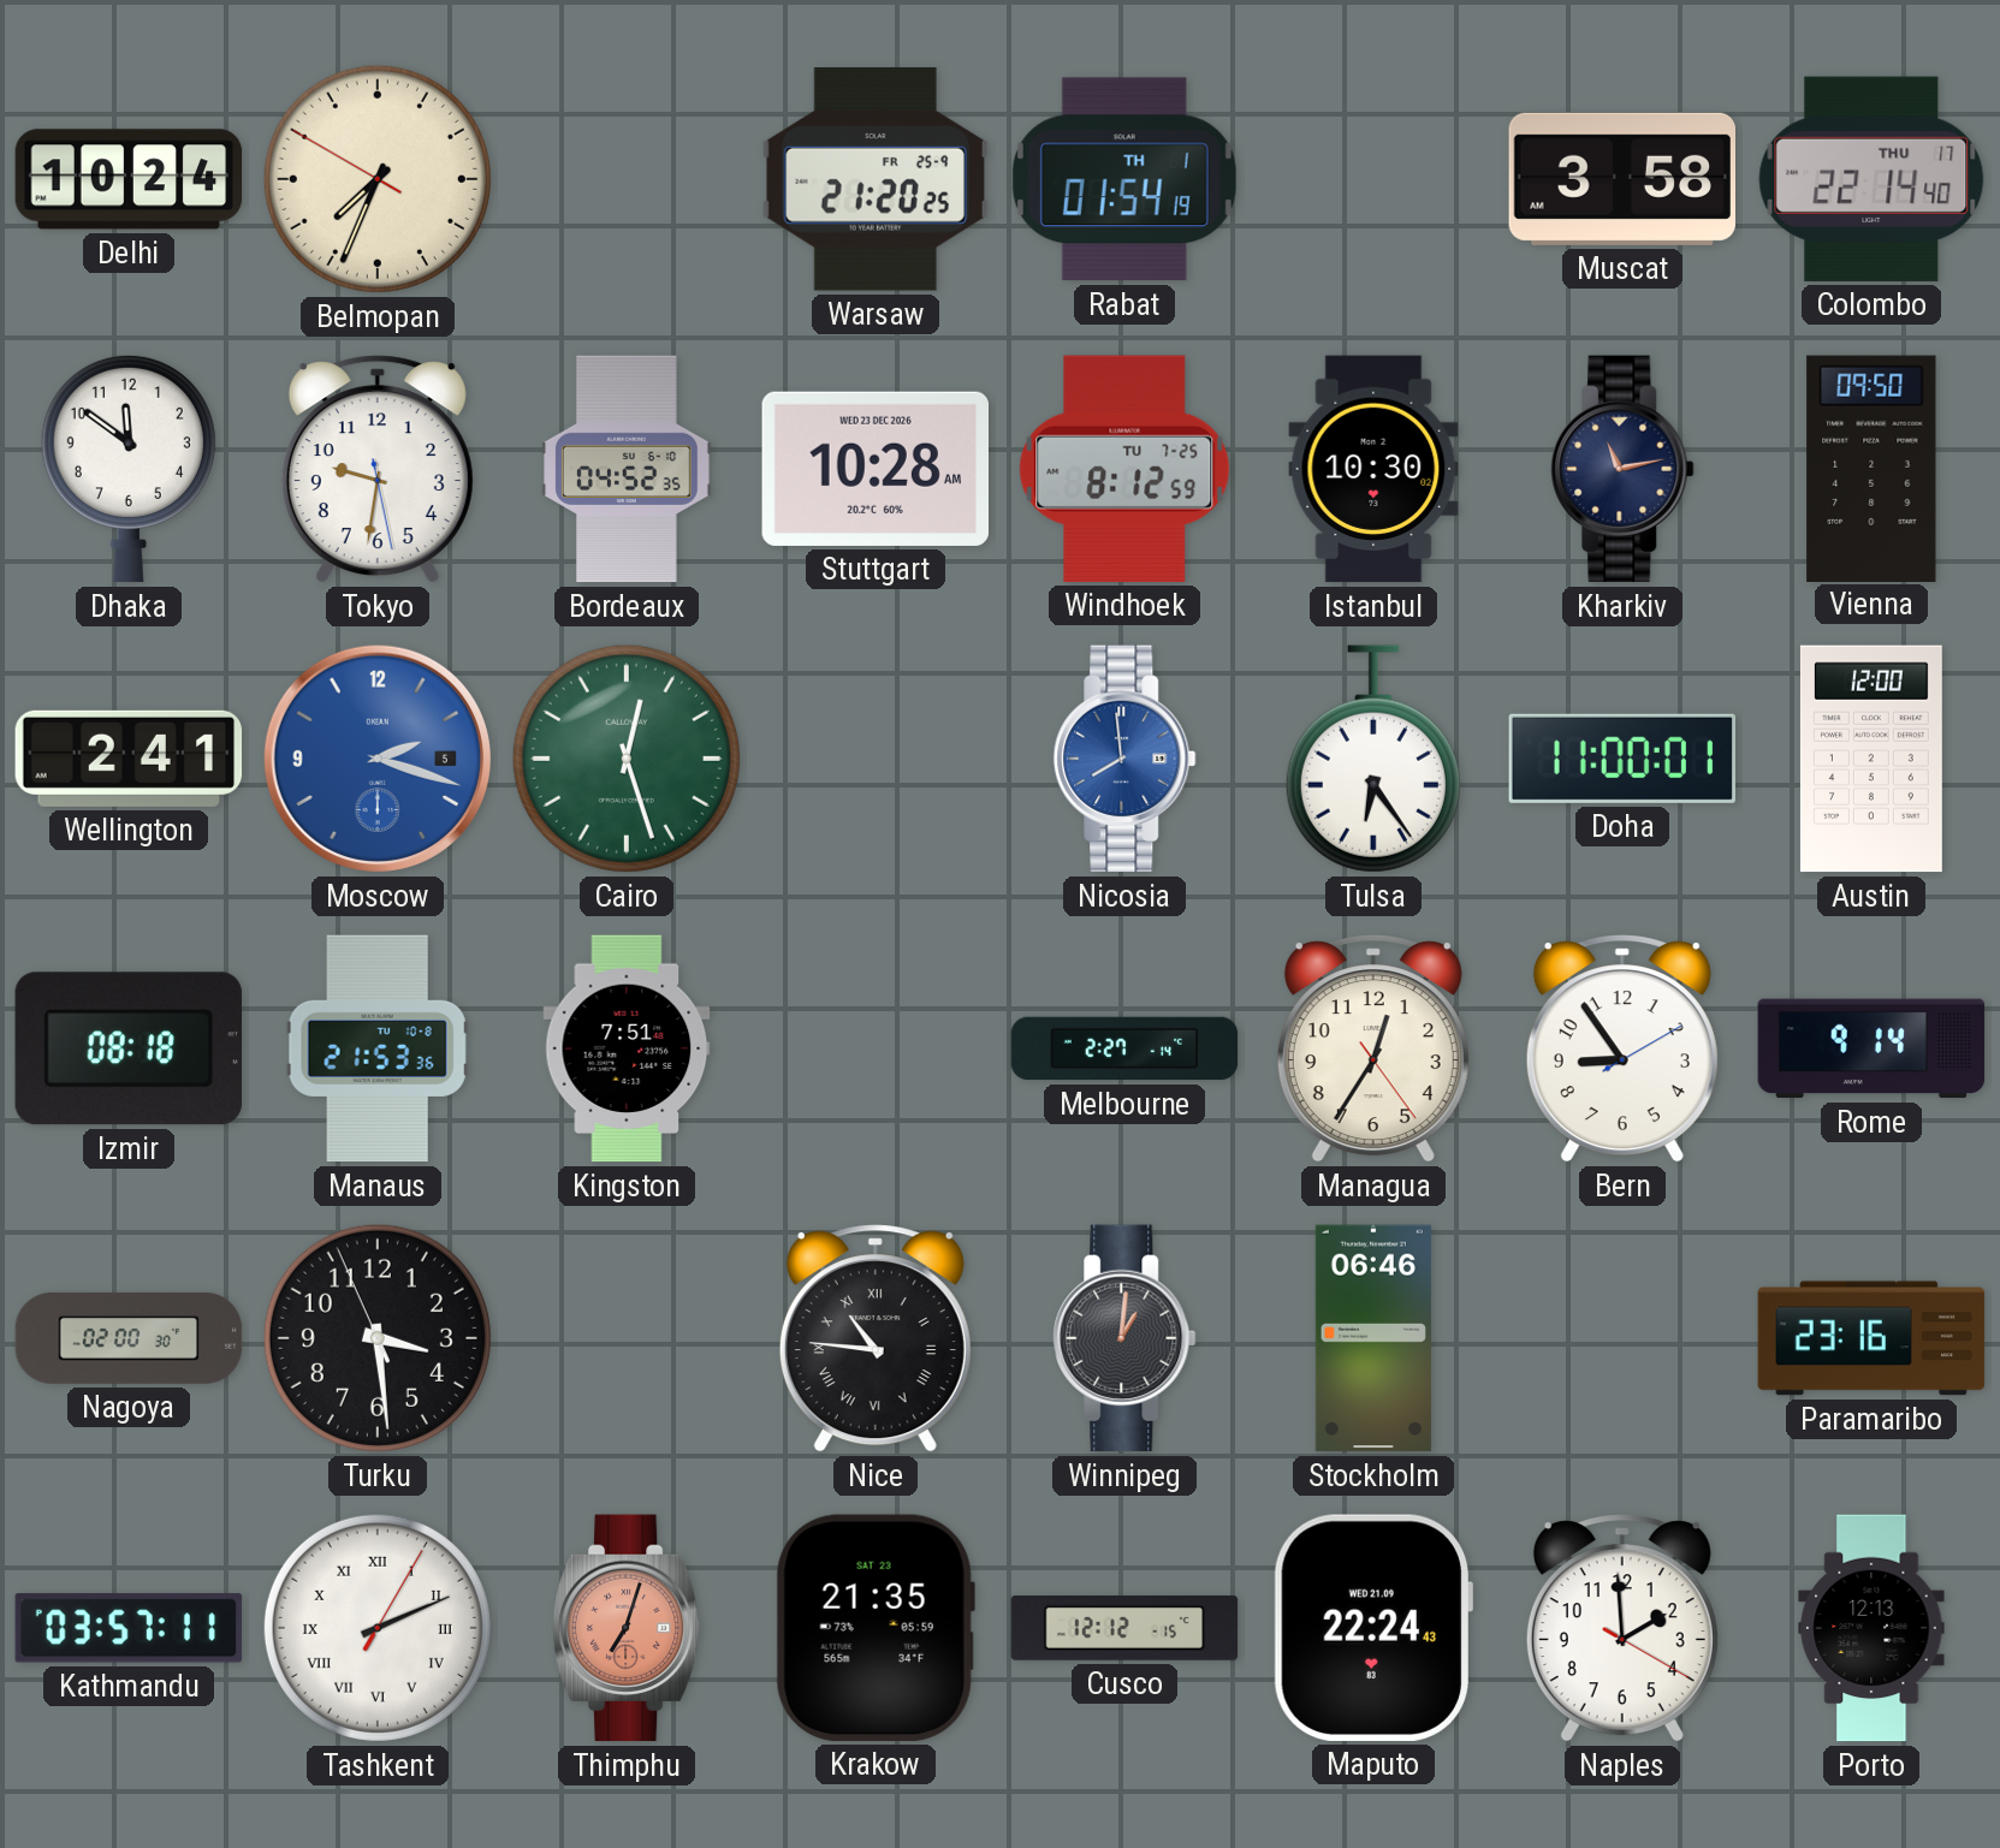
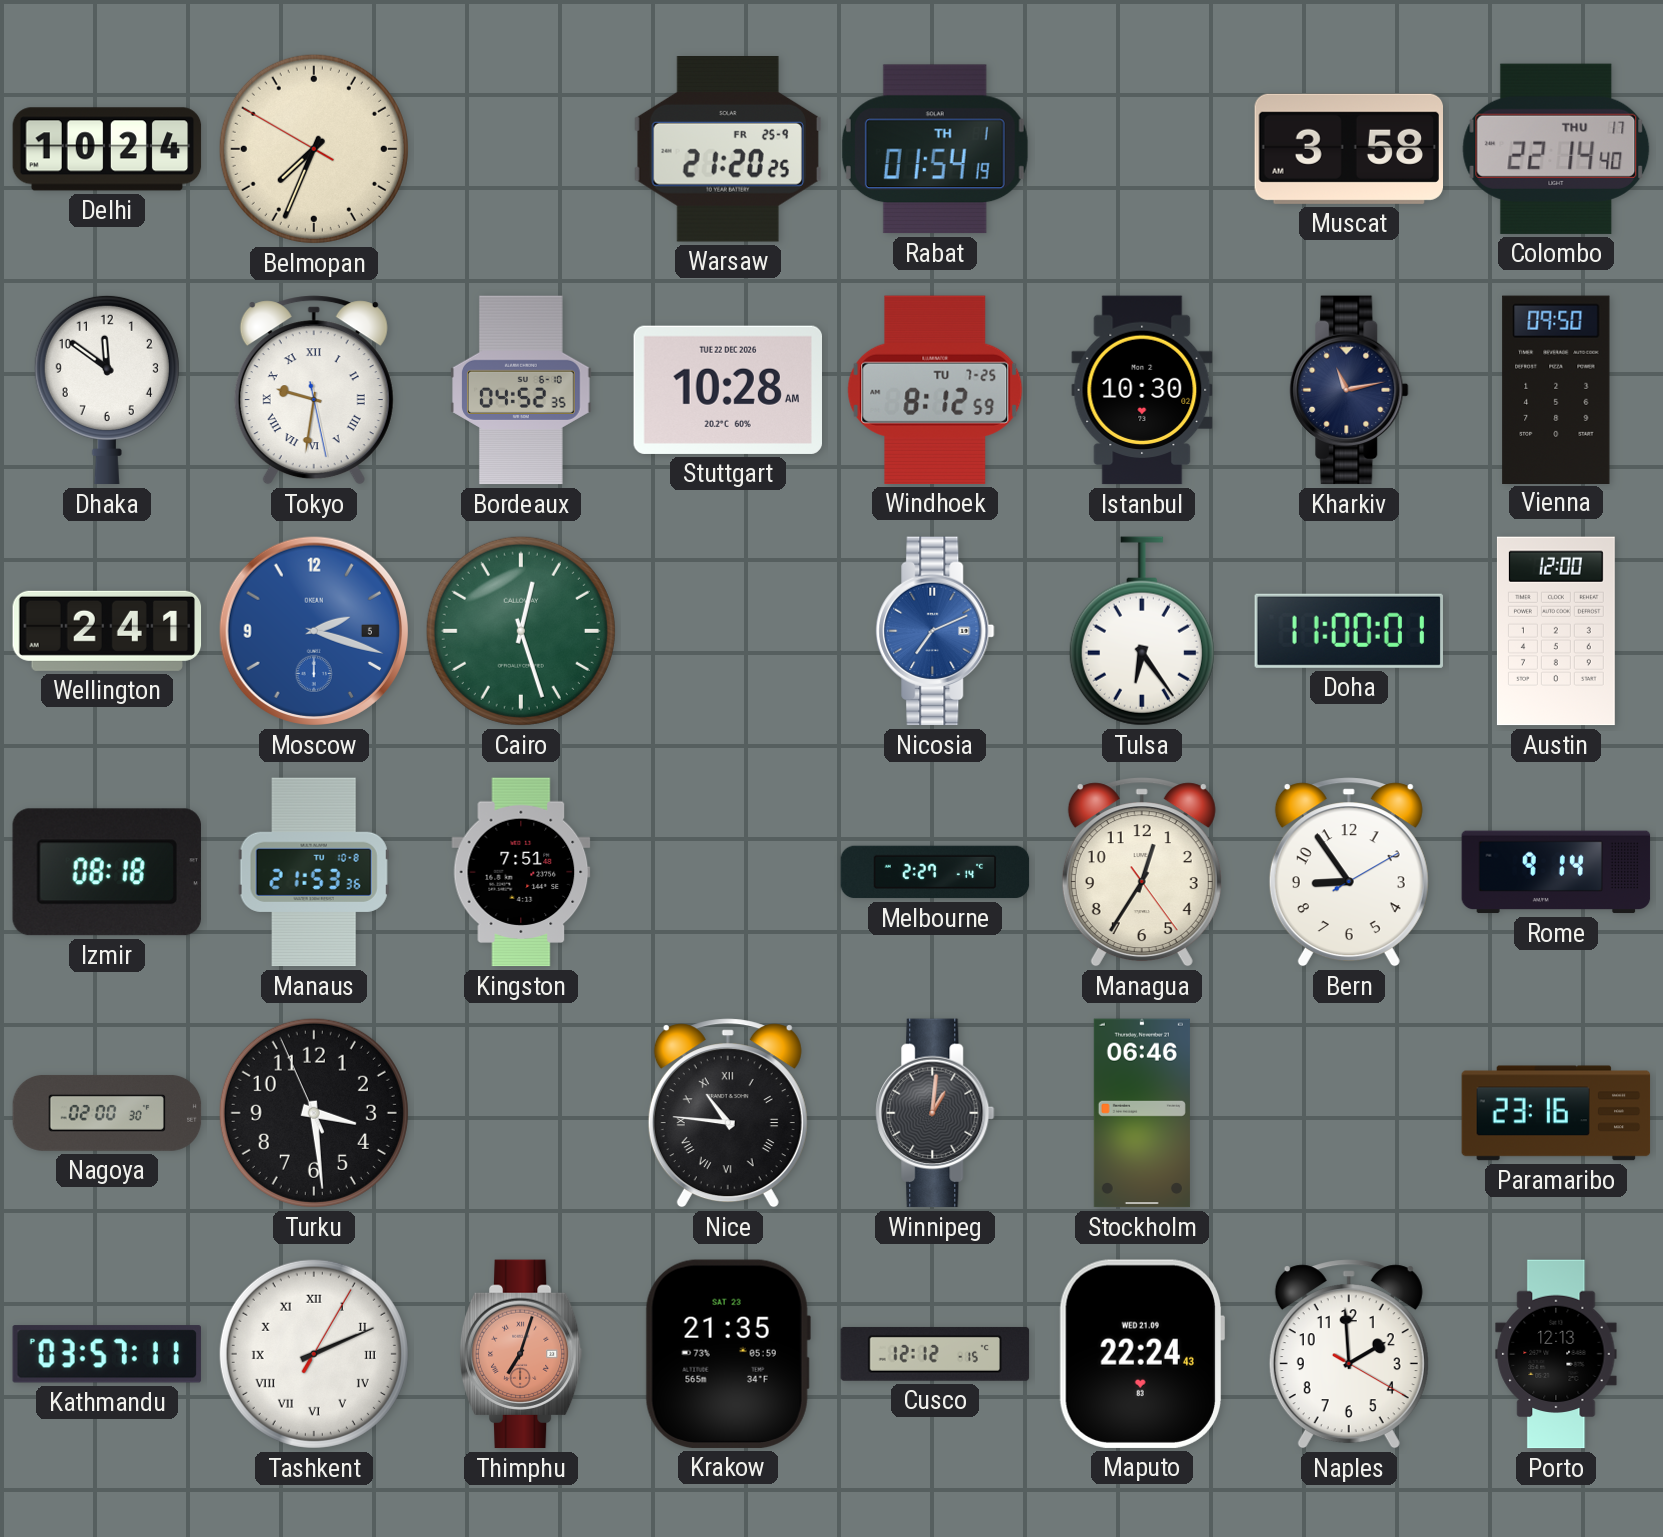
Tokyo numerals: Arabic -> Roman (314, 390)
Stuttgart date: WED 23 DEC 2026 -> TUE 22 DEC 2026 (727, 390)
Nicosia: 7:59 -> 7:11 (935, 631)
